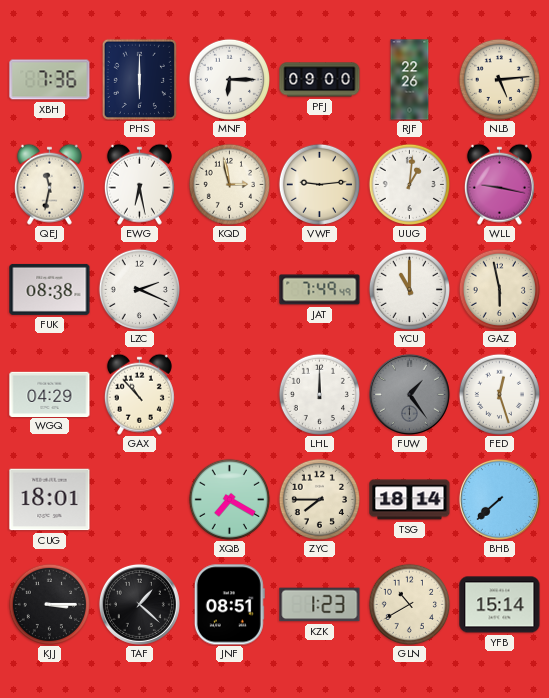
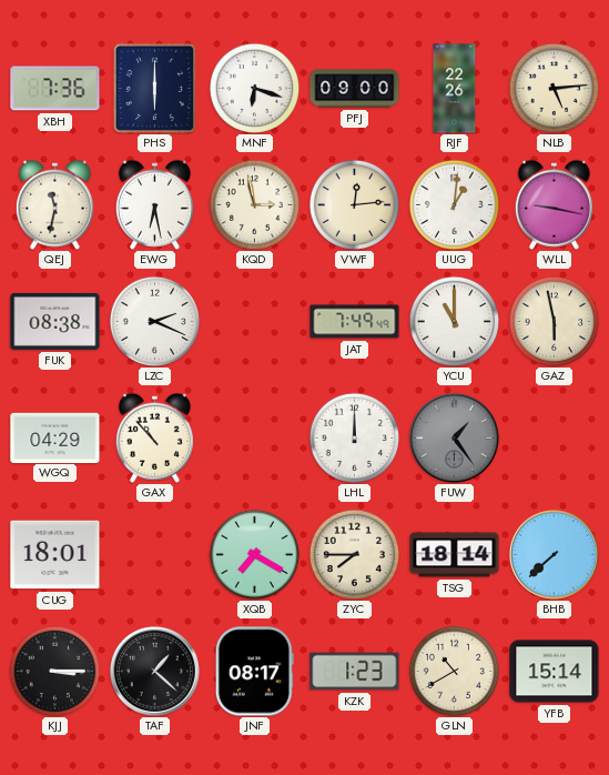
MNF: 6:15 -> 6:18 (254, 88)
VWF: 9:14 -> 12:14 (354, 204)
FED: 12:27 -> none (499, 394)
JNF: 08:51 -> 08:17 (254, 672)
